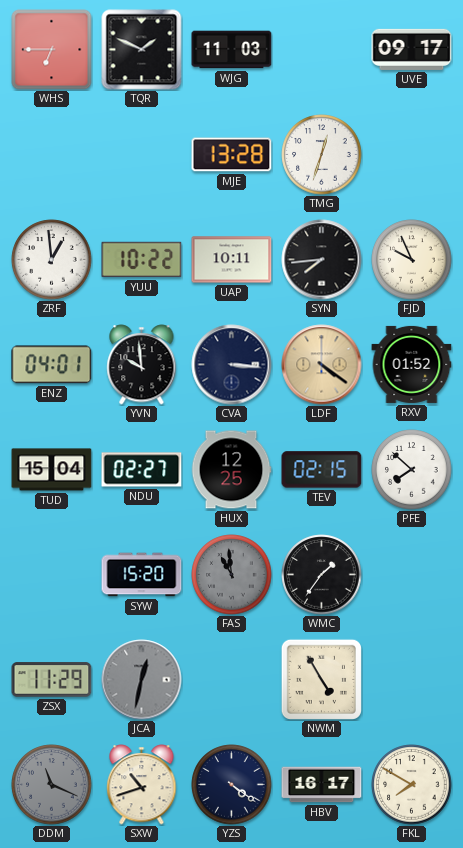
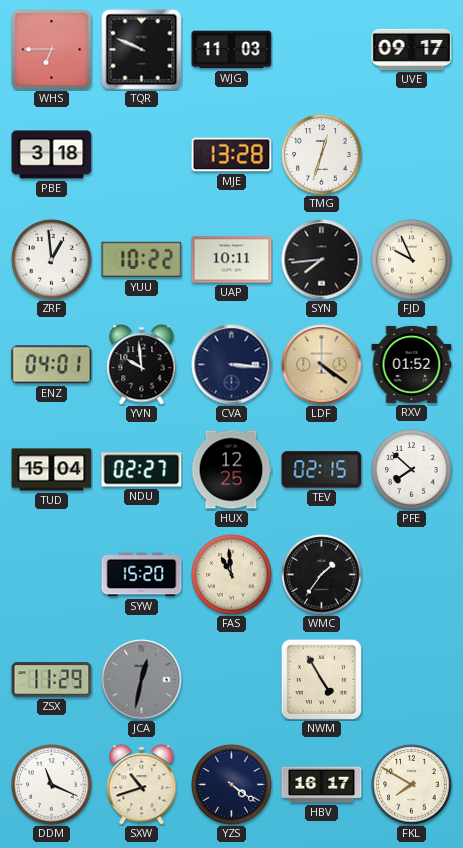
TQR: 1:49 -> 9:49 (142, 50)
PBE: none -> 3:18 (52, 155)
FAS dial: grey -> cream (232, 575)
DDM dial: grey -> white (52, 785)
